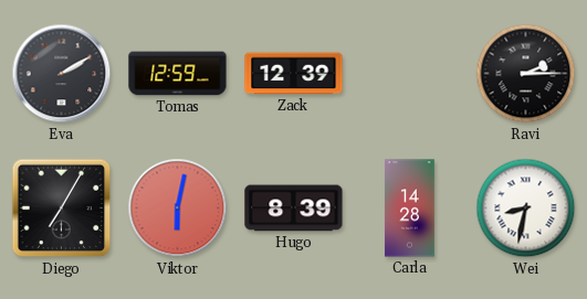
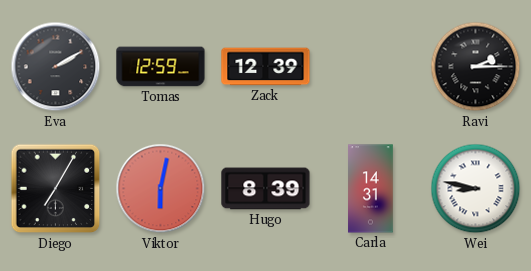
Carla: 14:28 -> 14:31 (371, 189)
Wei: 8:32 -> 8:47 (476, 189)
